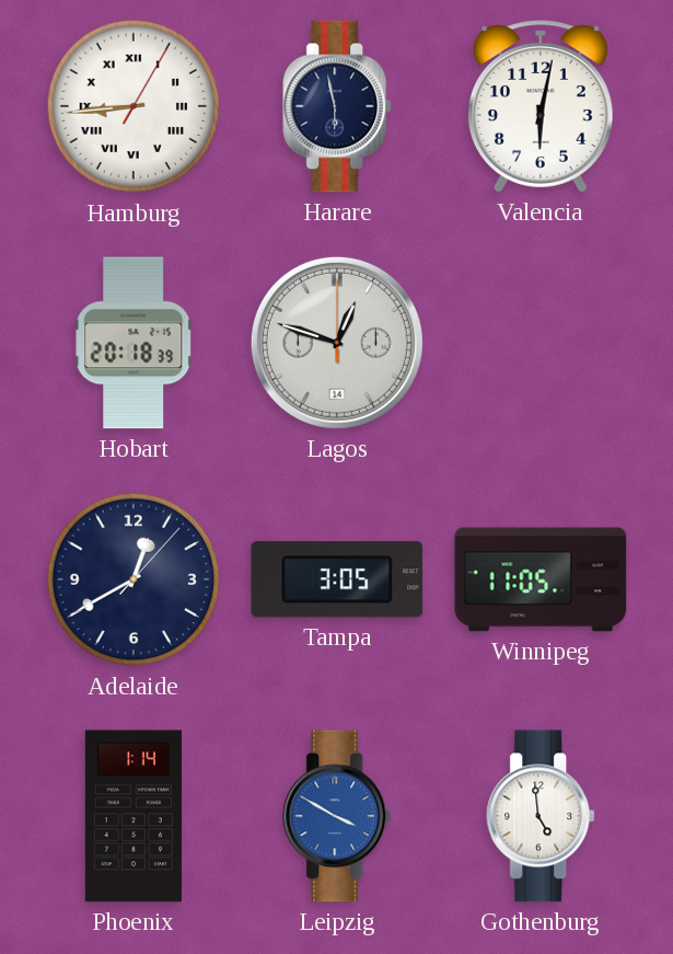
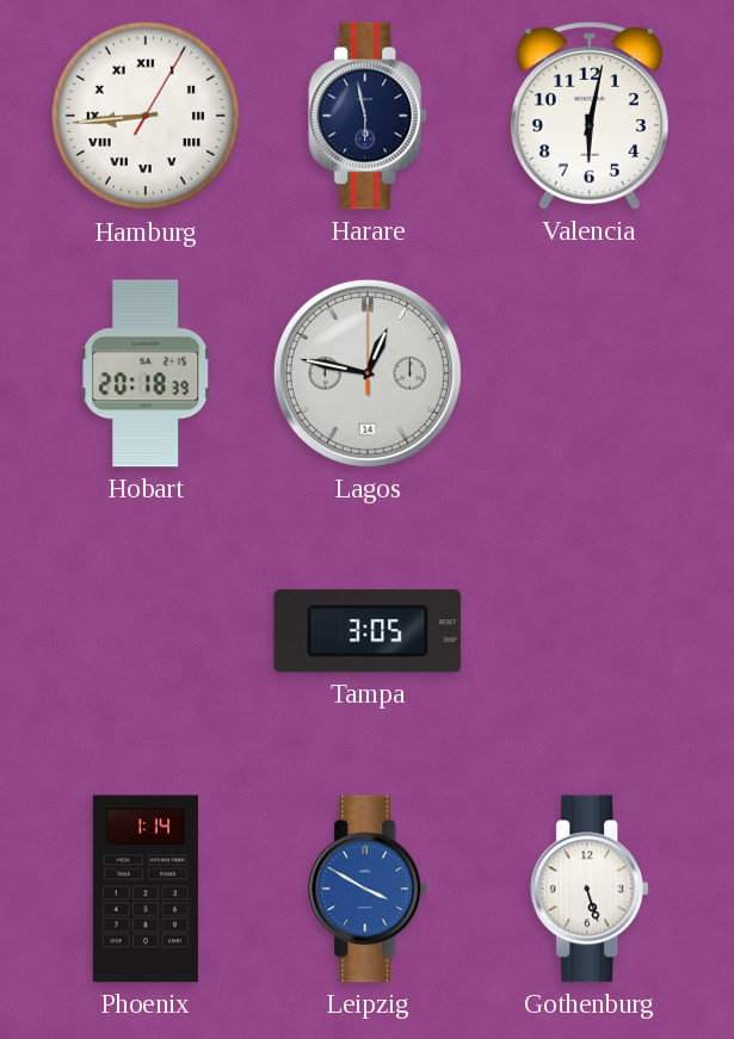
Lagos: 12:48 -> 12:47 (368, 373)
Adelaide: 12:40 -> none (134, 579)
Winnipeg: 11:05 -> none (541, 579)
Gothenburg: 4:59 -> 5:27 (591, 889)
